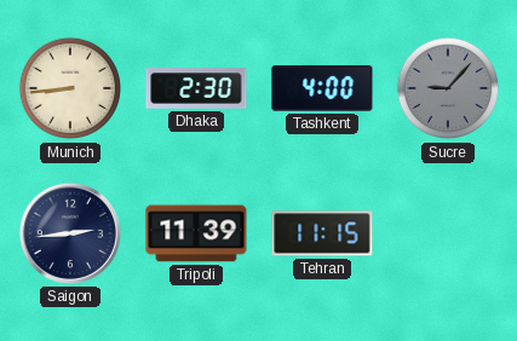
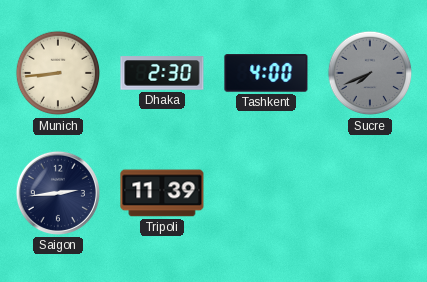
Sucre: 9:07 -> 7:41 (370, 73)
Tehran: 11:15 -> none (322, 233)
